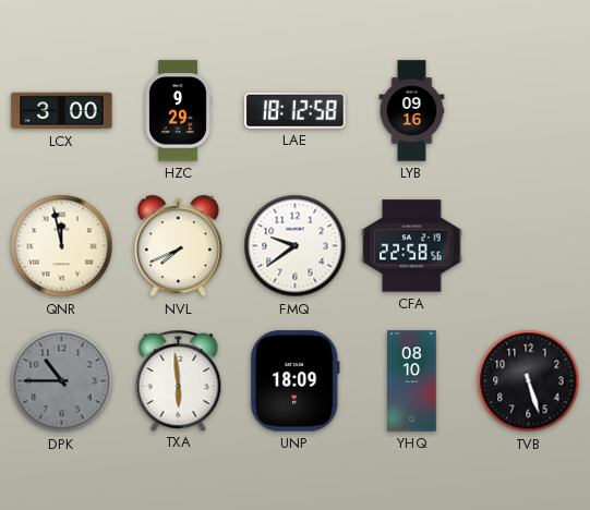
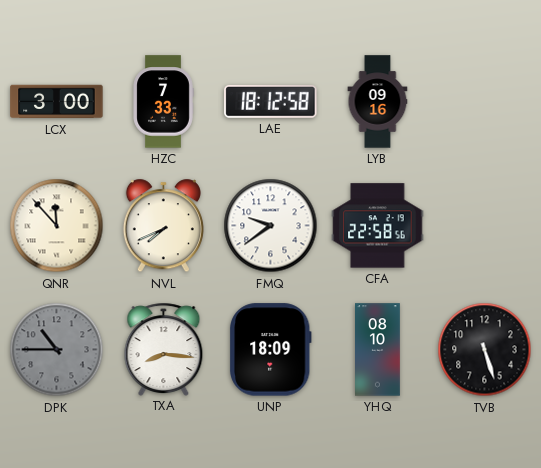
HZC: 9:29 -> 7:33 (163, 102)
QNR: 11:58 -> 11:53 (57, 226)
TXA: 5:59 -> 8:16 (164, 349)
